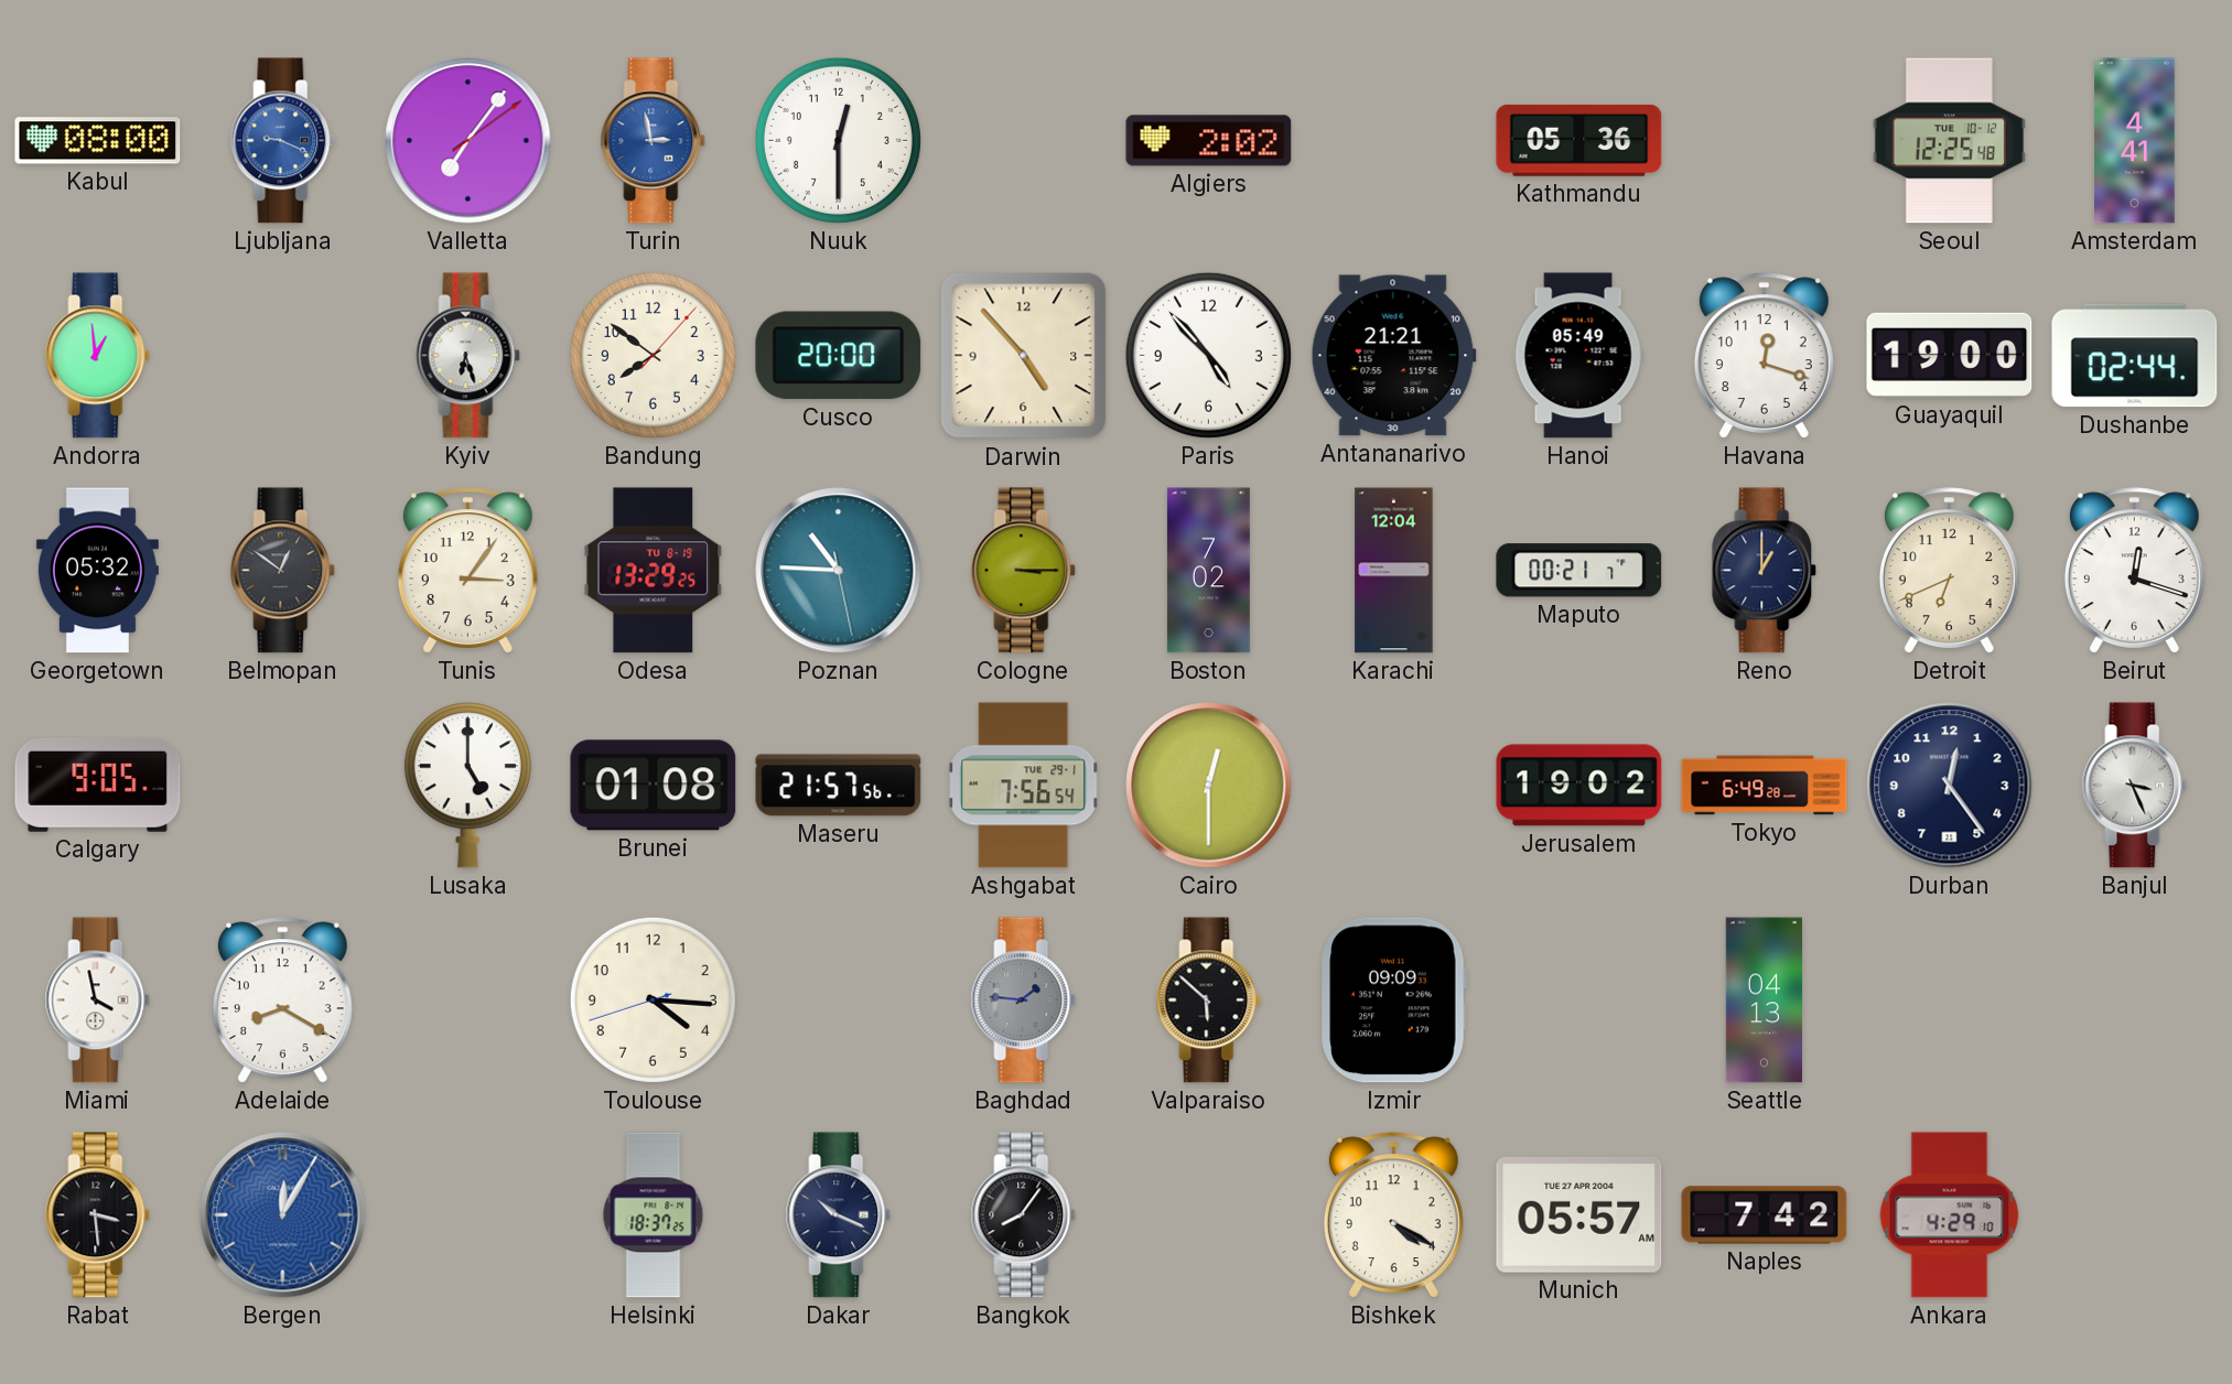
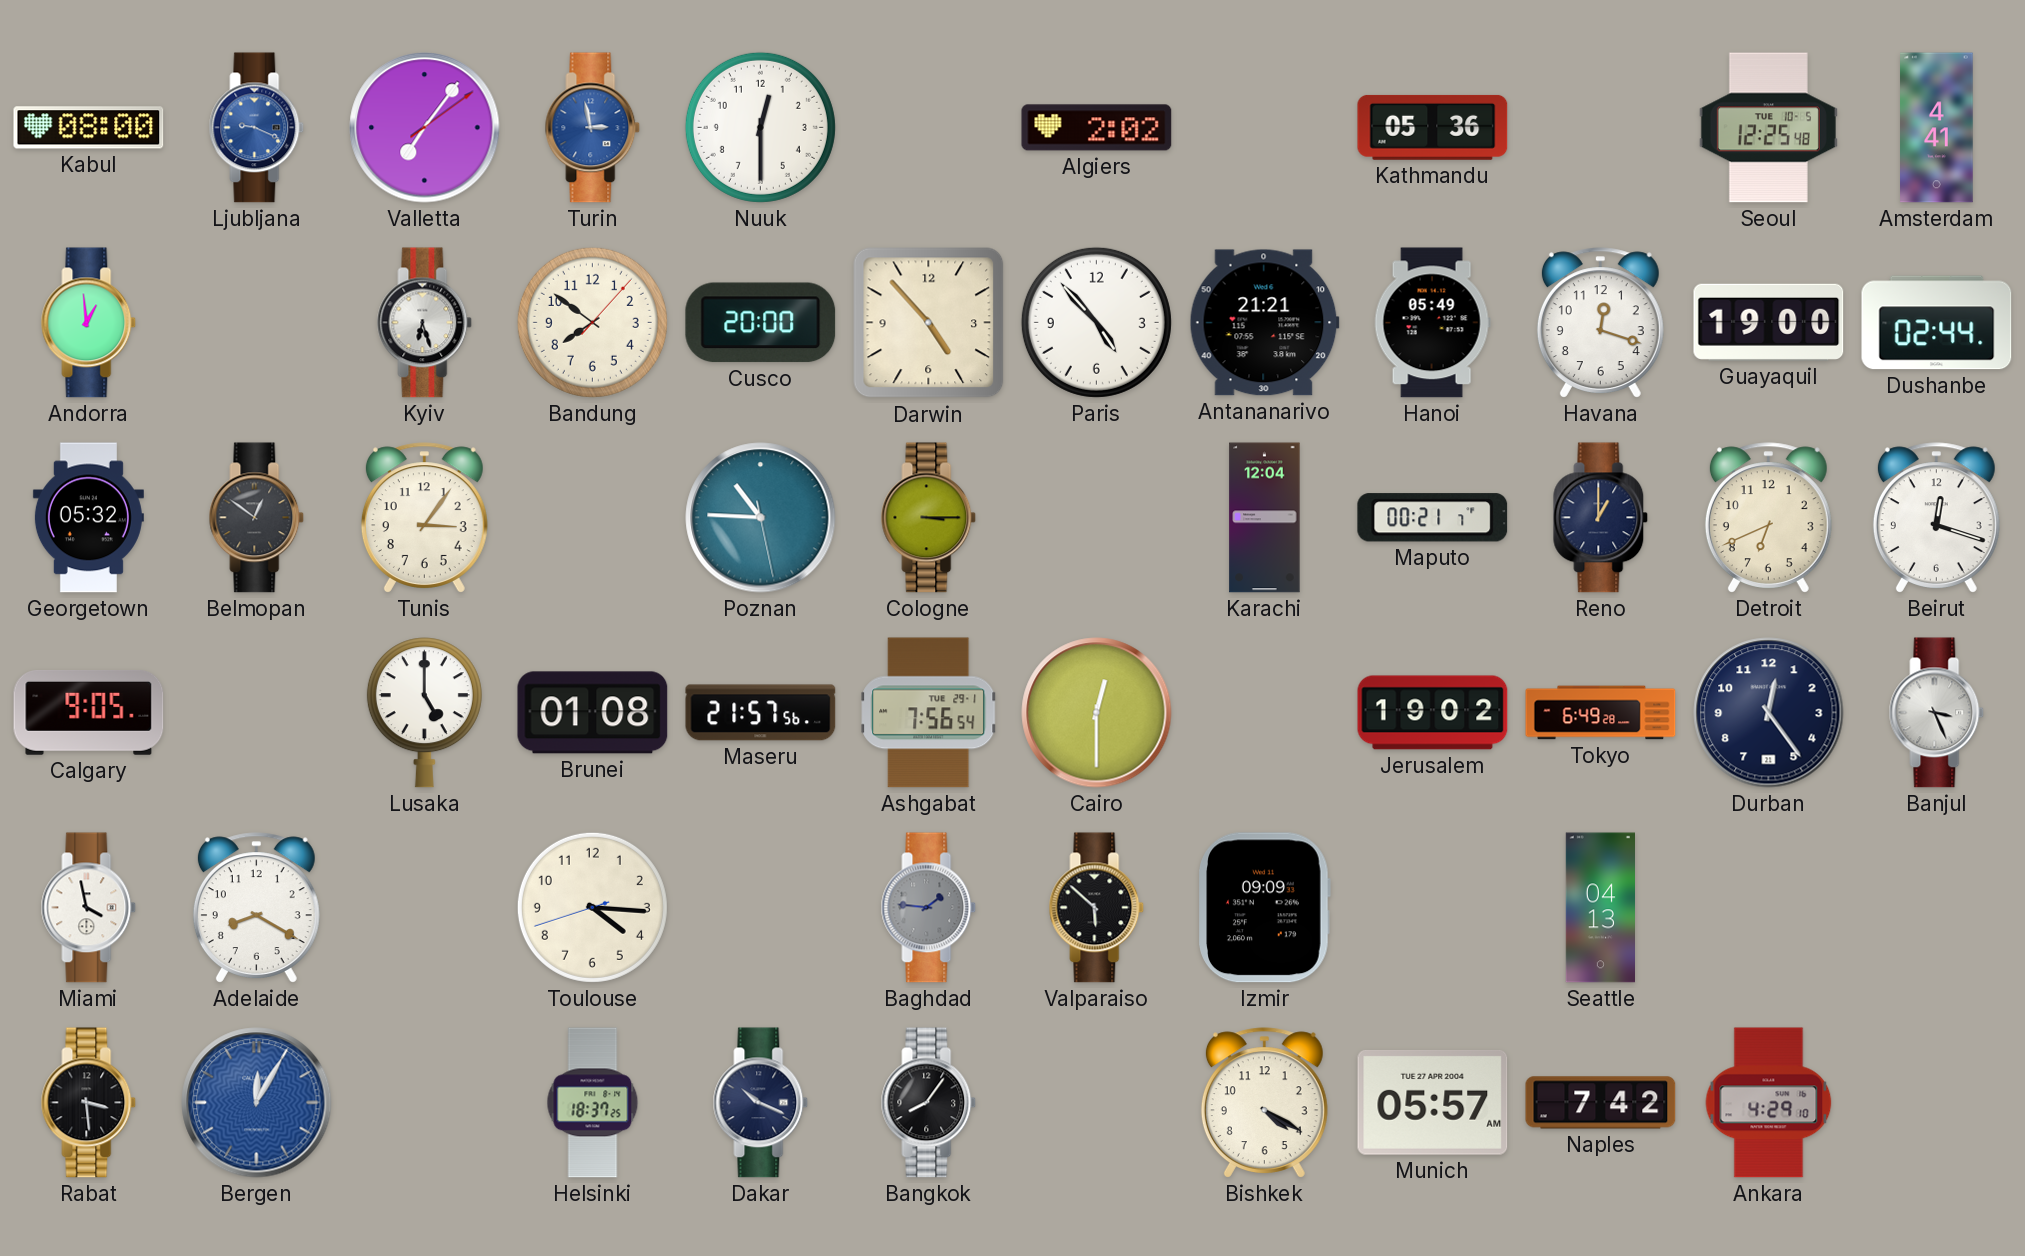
Seoul date: TUE 10-12 -> TUE 10-5 (1768, 128)
Odesa: 13:29 -> none (654, 571)
Boston: 7:02 -> none (1208, 571)
